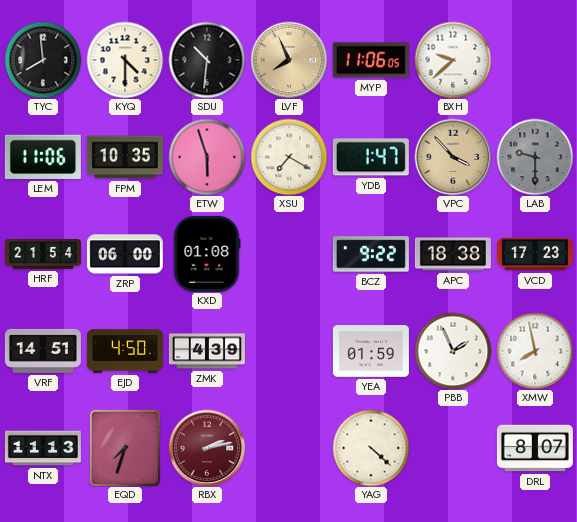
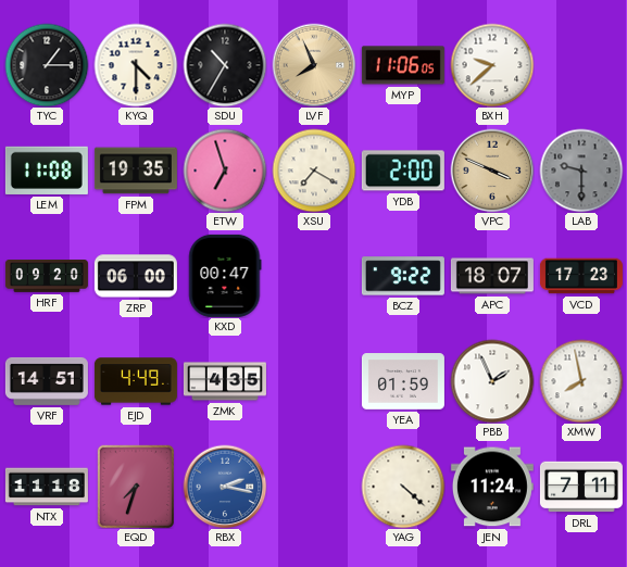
TYC: 7:59 -> 1:15 (47, 65)
SDU: 10:31 -> 10:35 (225, 65)
LEM: 11:06 -> 11:08 (47, 171)
FPM: 10:35 -> 19:35 (136, 171)
ETW: 5:57 -> 6:57 (225, 171)
YDB: 1:47 -> 2:00 (403, 171)
VPC: 3:53 -> 3:49 (492, 171)
HRF: 21:54 -> 09:20 (47, 277)
KXD: 01:08 -> 00:47 (225, 276)
APC: 18:38 -> 18:07 (492, 276)
EJD: 4:50 -> 4:49 (136, 381)
ZMK: 4:39 -> 4:35 (225, 381)
NTX: 11:13 -> 11:18 (47, 487)
RBX: 2:13 -> 2:17 (225, 487)
RBX dial: burgundy -> blue (225, 487)
JEN: none -> 11:24 (492, 487)
DRL: 8:07 -> 7:11 (581, 487)
